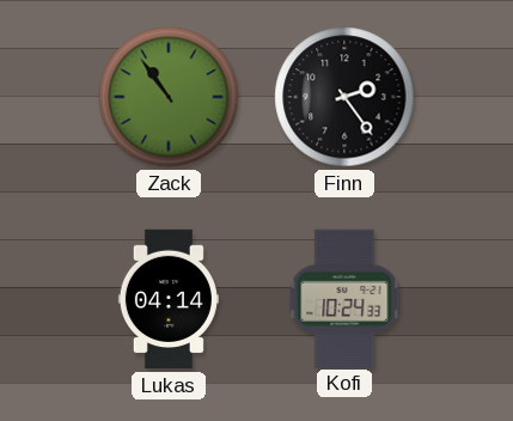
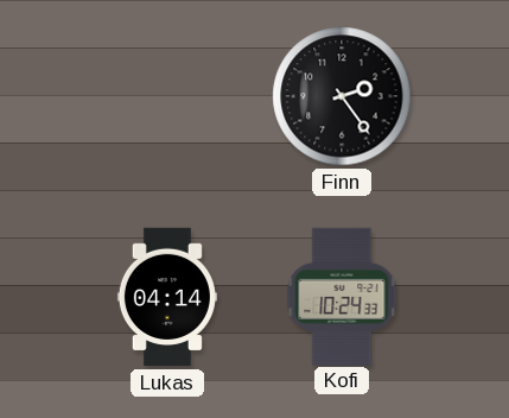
Zack: 10:54 -> none (169, 97)
